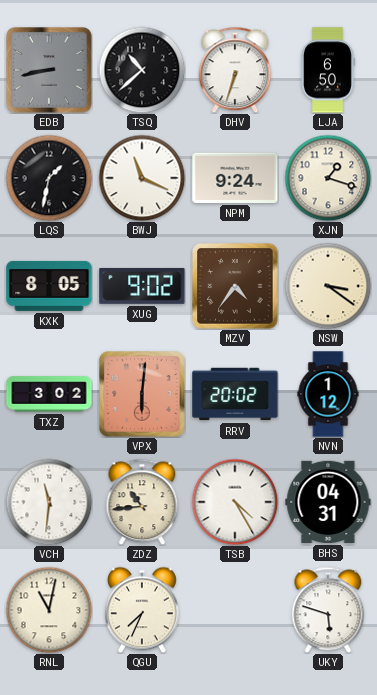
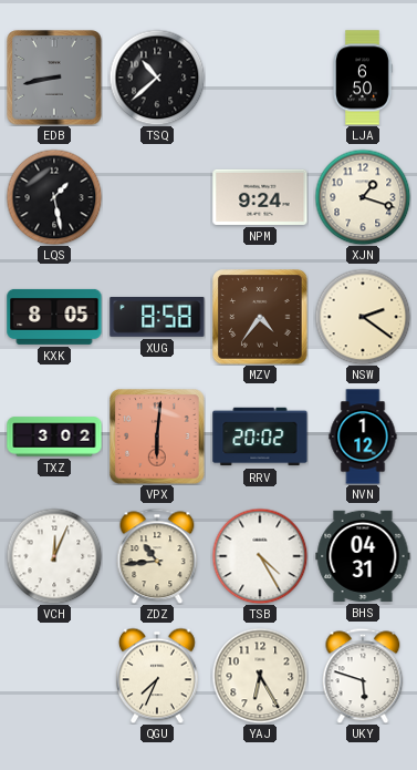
DHV: 6:33 -> none (235, 70)
LQS: 1:32 -> 1:28 (54, 197)
BWJ: 11:19 -> none (142, 178)
XUG: 9:02 -> 8:58 (157, 317)
NSW: 3:21 -> 2:21 (363, 317)
VCH: 11:31 -> 12:04 (54, 556)
RNL: 11:02 -> none (49, 610)
YAJ: none -> 6:25 (260, 676)
